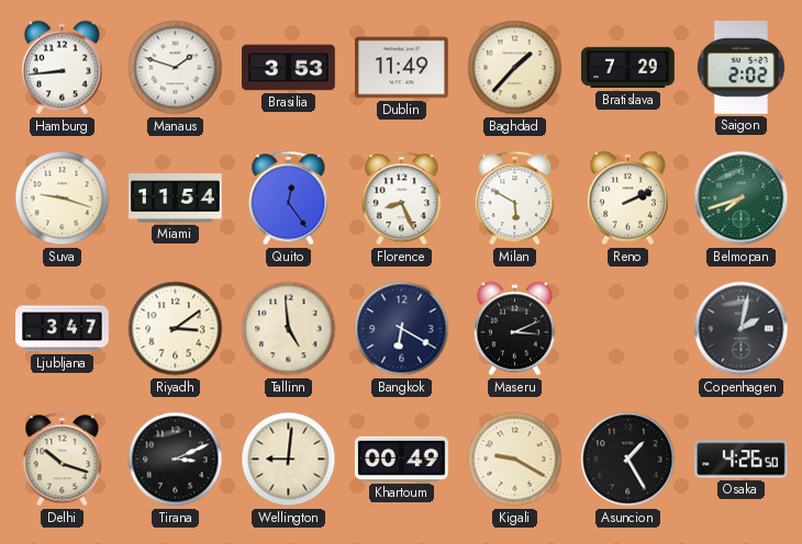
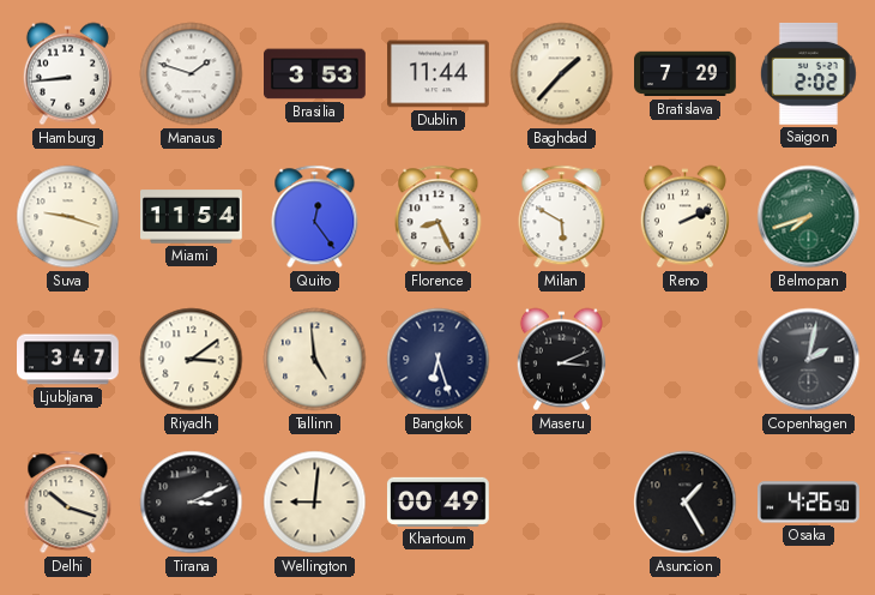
Dublin: 11:49 -> 11:44 (439, 74)
Bangkok: 6:20 -> 6:27 (439, 360)
Kigali: 9:20 -> none (515, 460)
